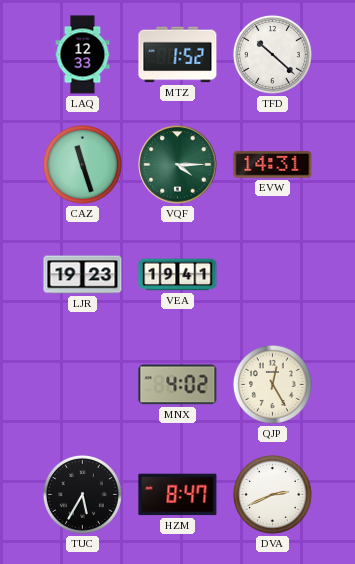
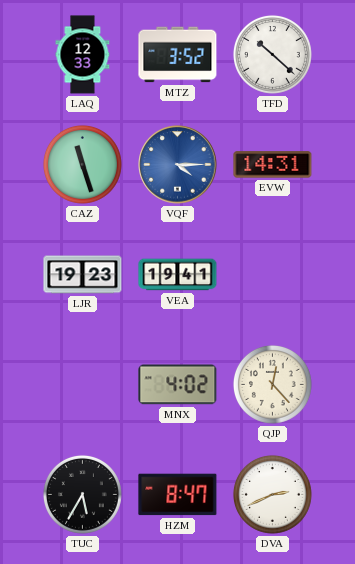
MTZ: 1:52 -> 3:52 (178, 55)
VQF dial: green -> blue (178, 165)
QJP: 12:25 -> 12:23 (272, 384)
